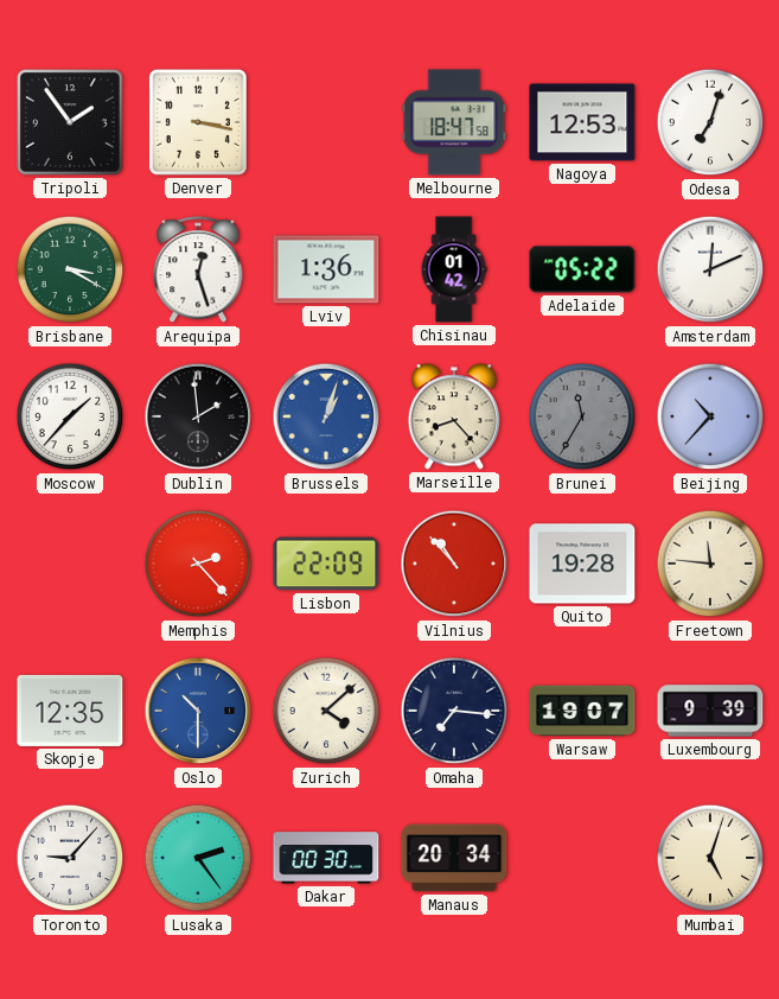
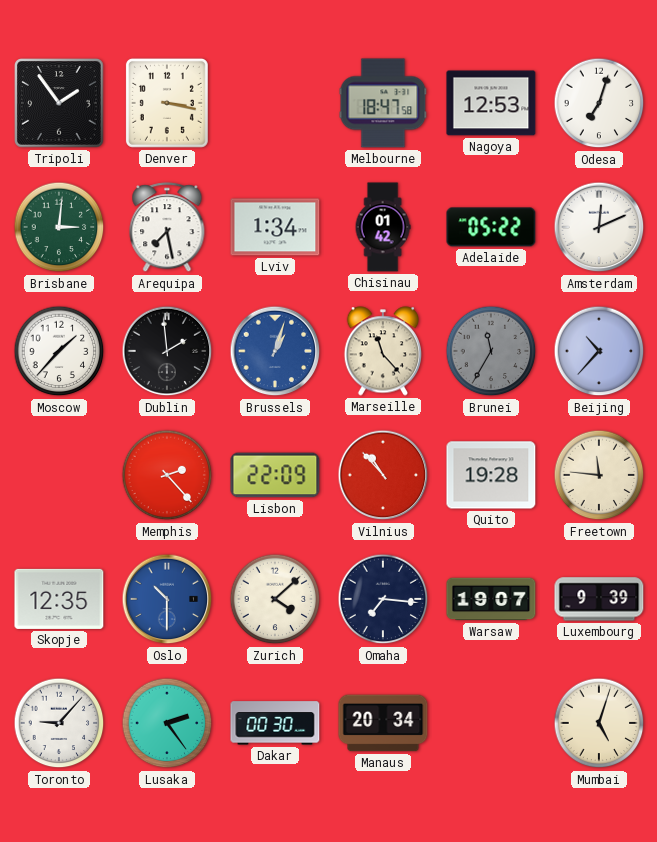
Brisbane: 3:20 -> 3:01 (59, 227)
Arequipa: 12:27 -> 7:28 (167, 228)
Lviv: 1:36 -> 1:34 (275, 227)
Marseille: 8:23 -> 11:23 (382, 351)
